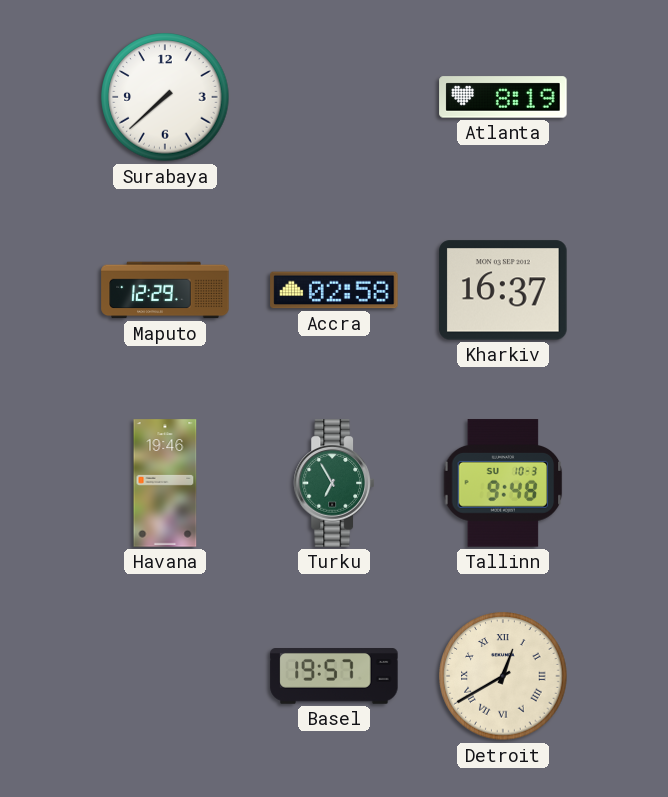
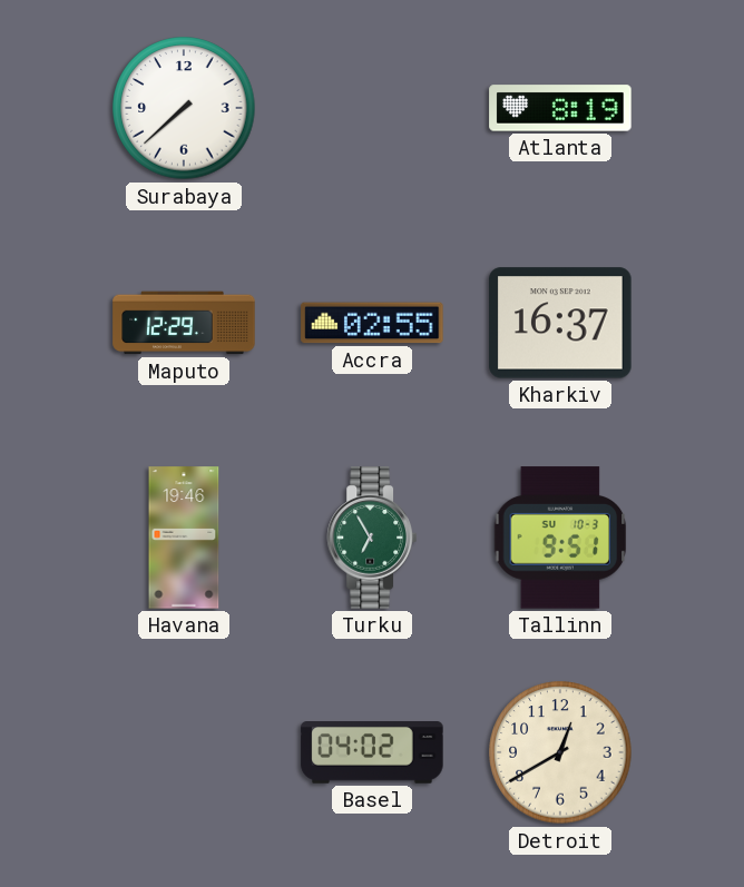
Accra: 02:58 -> 02:55 (372, 323)
Tallinn: 9:48 -> 9:51 (560, 538)
Basel: 19:57 -> 04:02 (372, 753)
Detroit numerals: Roman -> Arabic (560, 752)
